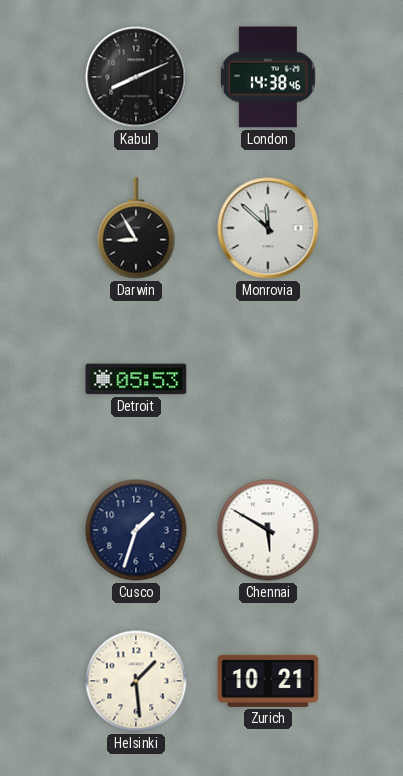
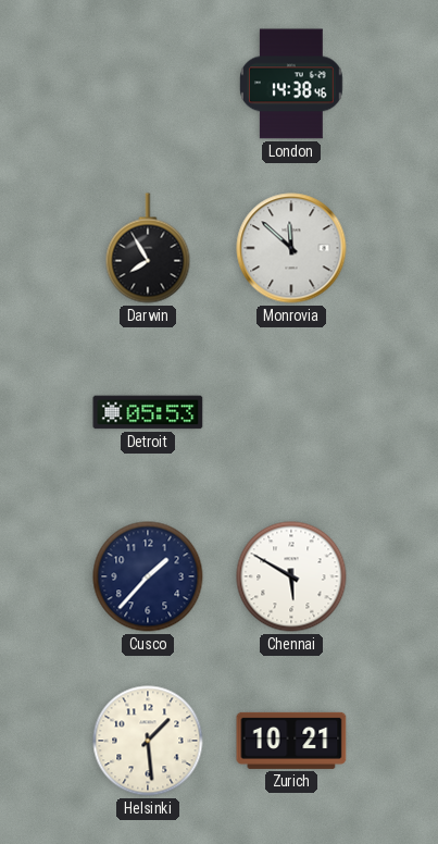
Kabul: 8:11 -> none (136, 77)
Darwin: 8:55 -> 7:55 (148, 248)
Cusco: 1:33 -> 1:37 (148, 576)
